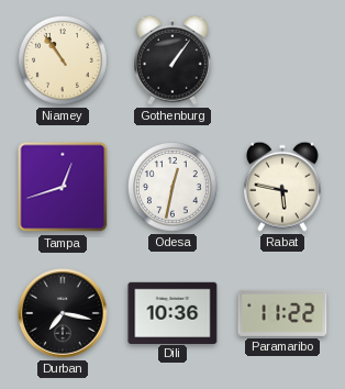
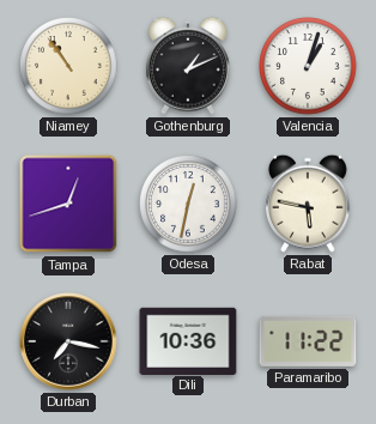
Gothenburg: 1:06 -> 1:11 (188, 66)
Valencia: none -> 1:03 (309, 67)
